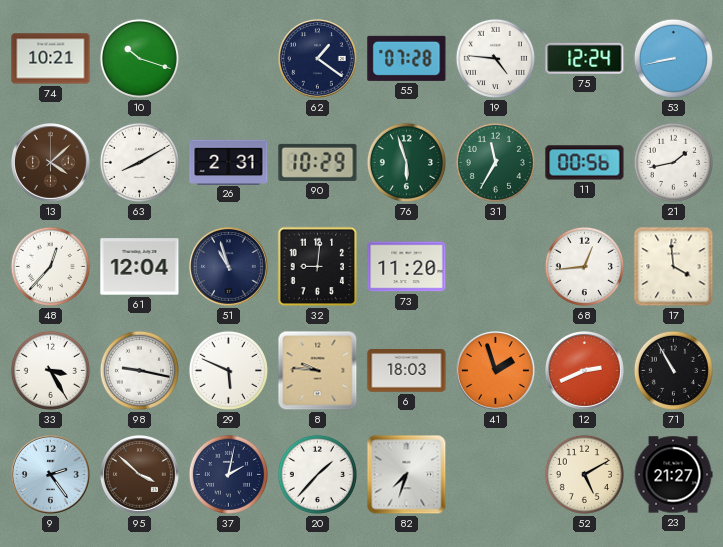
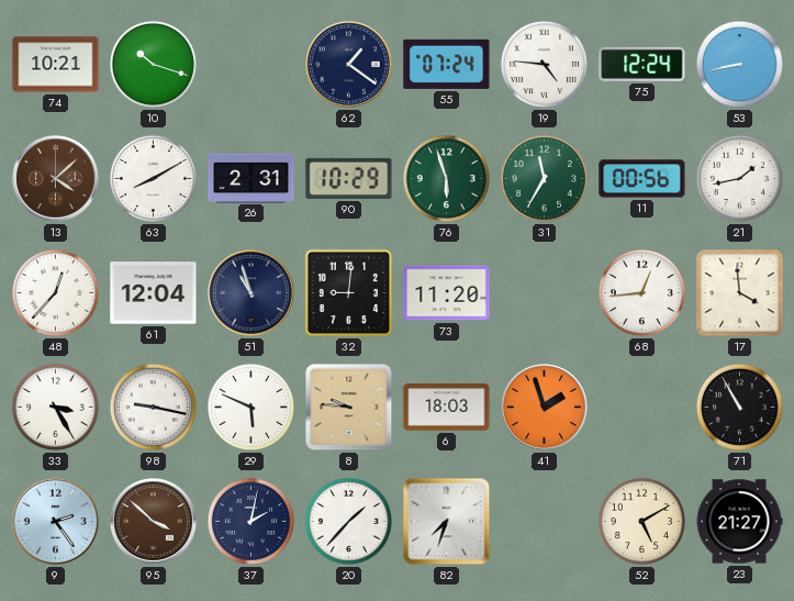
55: 07:28 -> 07:24 (447, 64)
12: 2:41 -> none (585, 371)
